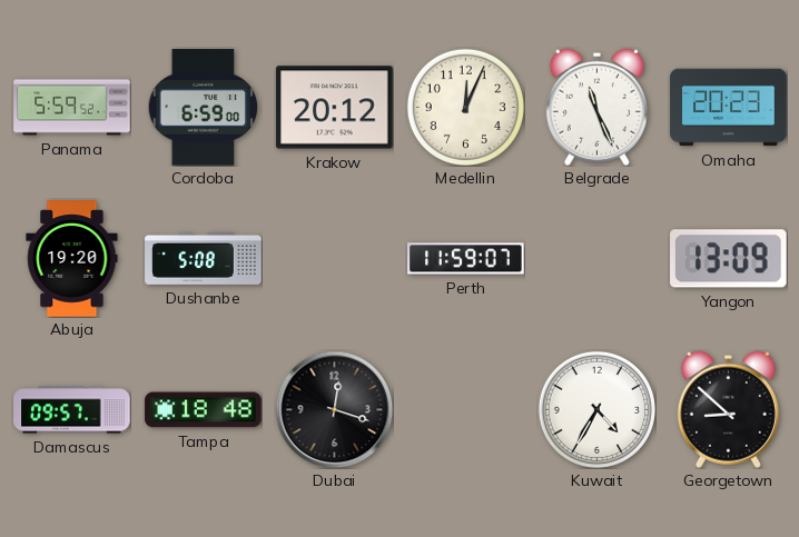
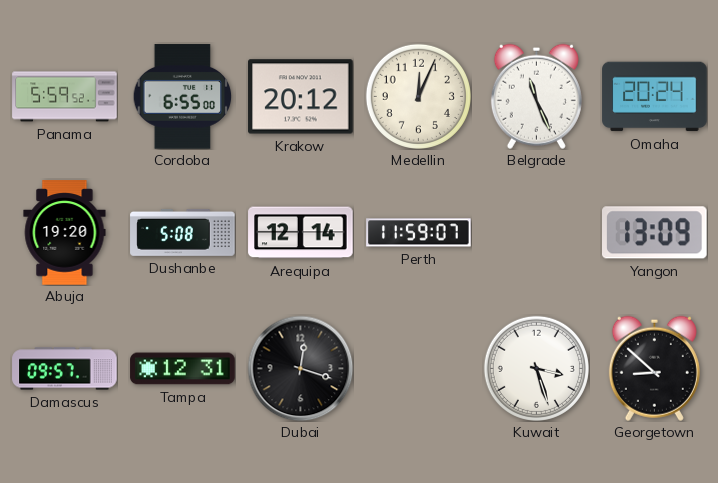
Cordoba: 6:59 -> 6:55 (183, 97)
Omaha: 20:23 -> 20:24 (655, 97)
Arequipa: none -> 12:14 (301, 233)
Tampa: 18:48 -> 12:31 (183, 369)
Kuwait: 4:35 -> 3:27 (536, 368)
